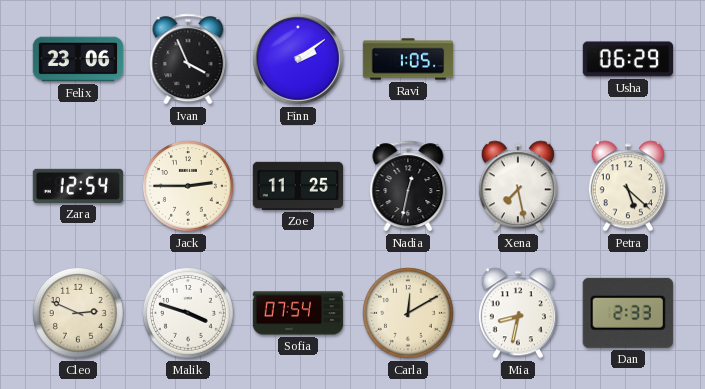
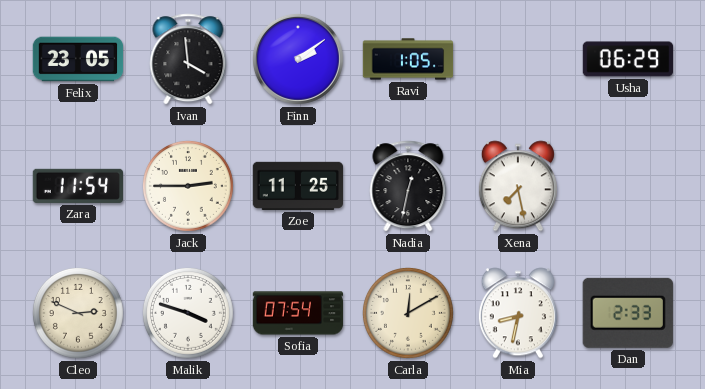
Felix: 23:06 -> 23:05 (78, 59)
Ivan: 3:56 -> 3:59 (188, 59)
Zara: 12:54 -> 11:54 (78, 186)
Petra: 5:22 -> none (628, 186)
